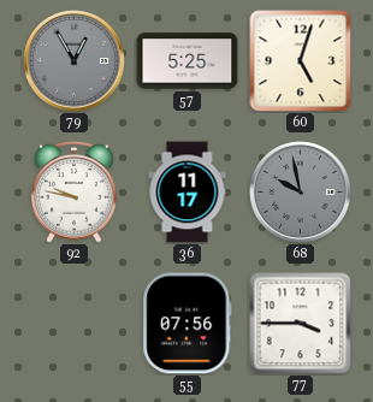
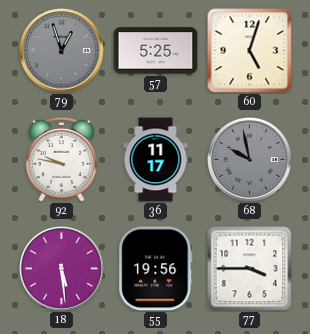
79: 12:55 -> 12:57 (62, 51)
18: none -> 5:29 (62, 269)
55: 07:56 -> 19:56 (156, 269)
